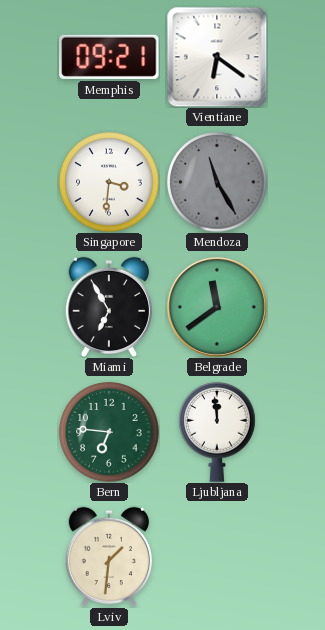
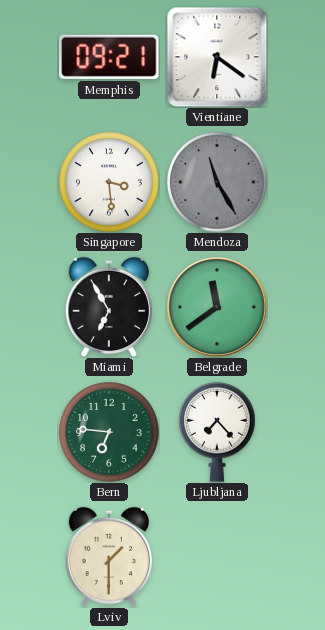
Singapore: 3:31 -> 3:29 (109, 182)
Ljubljana: 11:59 -> 7:23 (218, 432)
Lviv: 1:31 -> 1:30 (109, 557)
